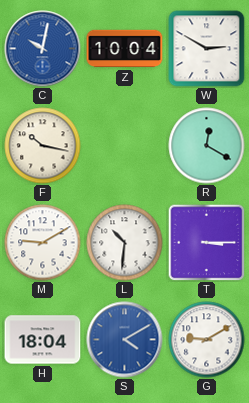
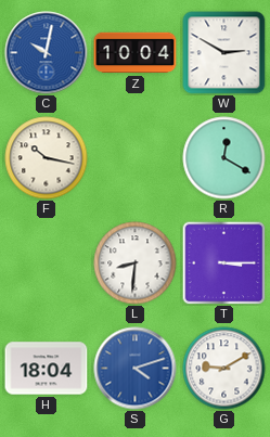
M: 9:10 -> none (43, 243)
L: 10:31 -> 8:31 (136, 264)
S: 4:10 -> 4:12 (136, 369)
